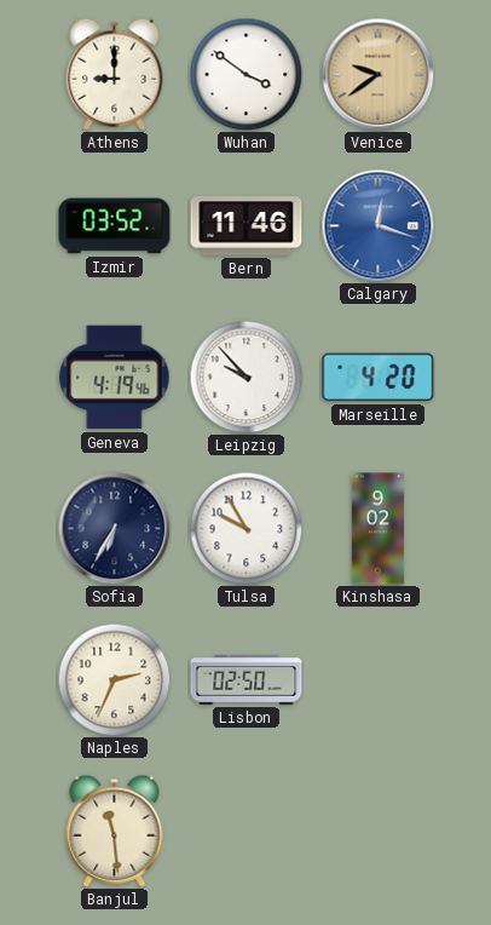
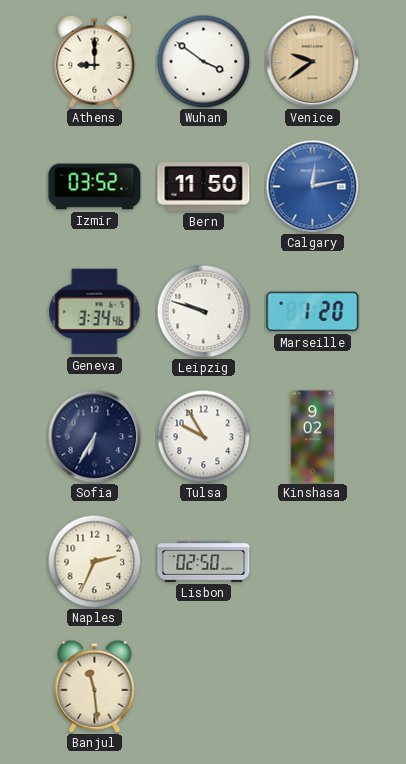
Bern: 11:46 -> 11:50 (204, 187)
Calgary: 12:18 -> 12:13 (312, 186)
Geneva: 4:19 -> 3:34 (95, 312)
Leipzig: 9:53 -> 9:48 (203, 311)
Marseille: 4:20 -> 1:20 (313, 312)
